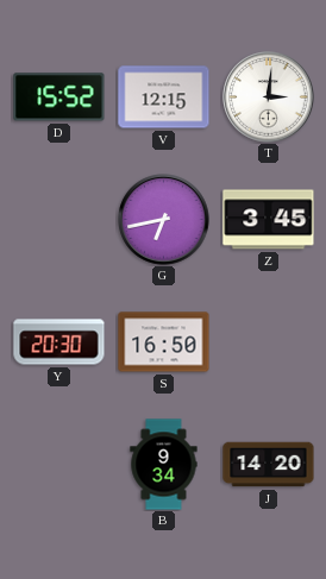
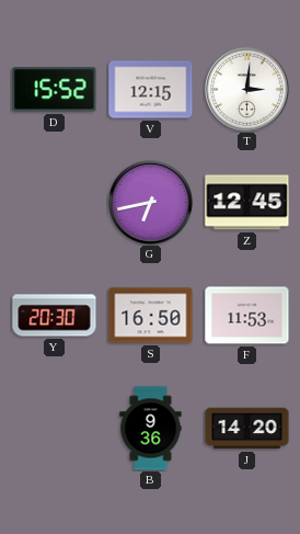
Z: 3:45 -> 12:45 (247, 203)
F: none -> 11:53 (247, 316)
B: 9:34 -> 9:36 (151, 429)
